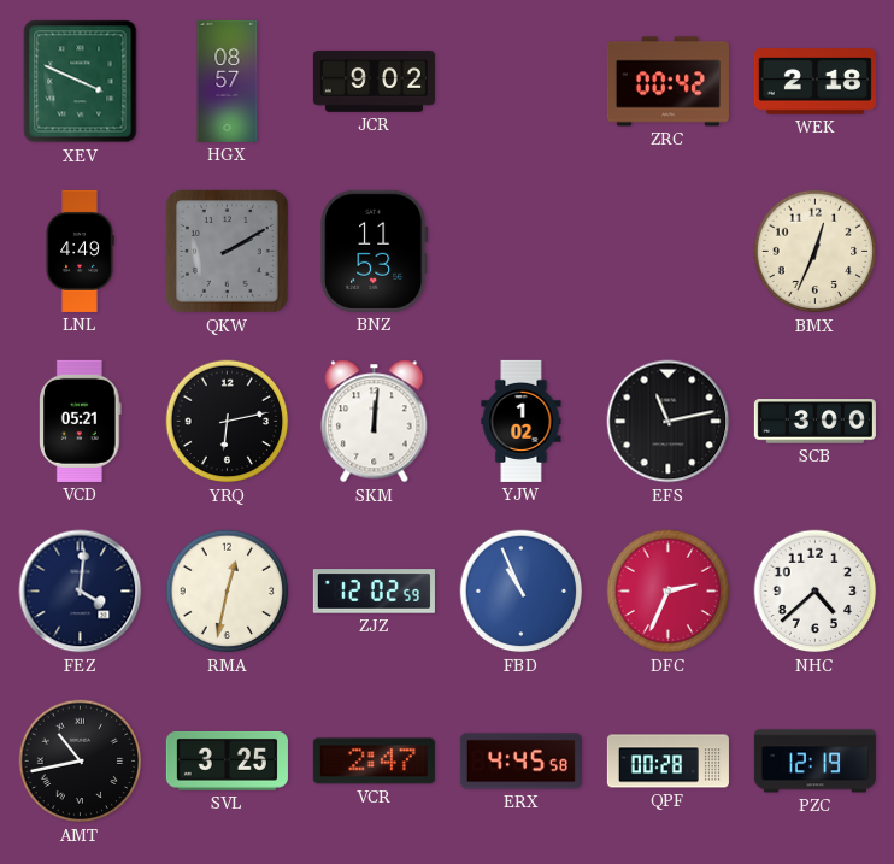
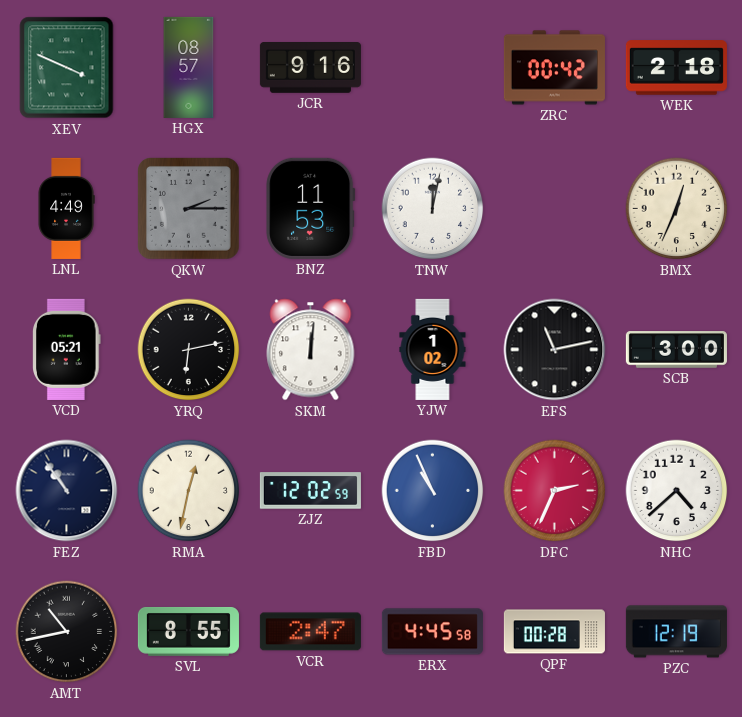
JCR: 9:02 -> 9:16 (310, 68)
QKW: 2:10 -> 2:15 (189, 209)
TNW: none -> 12:02 (433, 209)
FEZ: 4:01 -> 10:54 (67, 491)
SVL: 3:25 -> 8:55 (188, 631)
